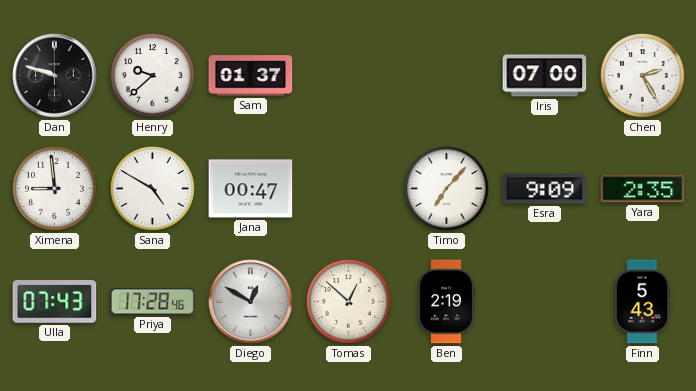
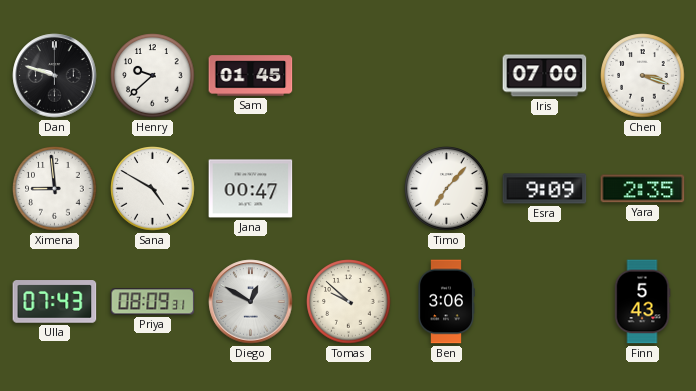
Sam: 01:37 -> 01:45 (251, 76)
Chen: 2:25 -> 3:18 (643, 76)
Priya: 17:28 -> 08:09 (153, 302)
Tomas: 12:52 -> 9:52 (349, 302)
Ben: 2:19 -> 3:06 (446, 302)
